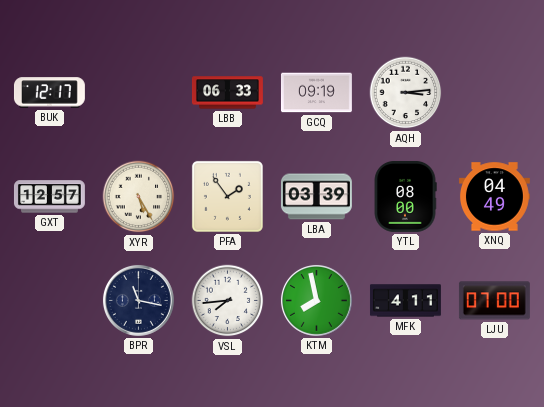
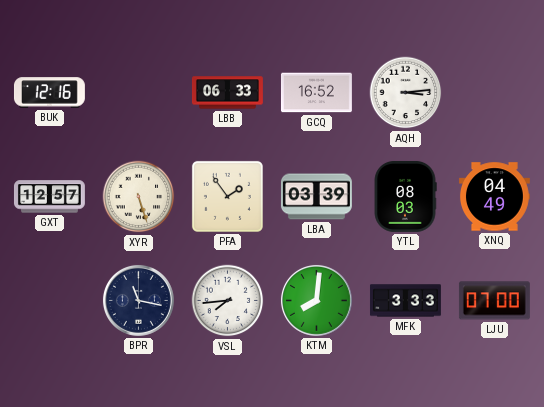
BUK: 12:17 -> 12:16 (49, 93)
GCQ: 09:19 -> 16:52 (316, 93)
XYR: 5:25 -> 5:27 (139, 197)
YTL: 08:00 -> 08:03 (405, 196)
KTM: 7:58 -> 8:01 (316, 300)
MFK: 4:11 -> 3:33 (405, 301)
